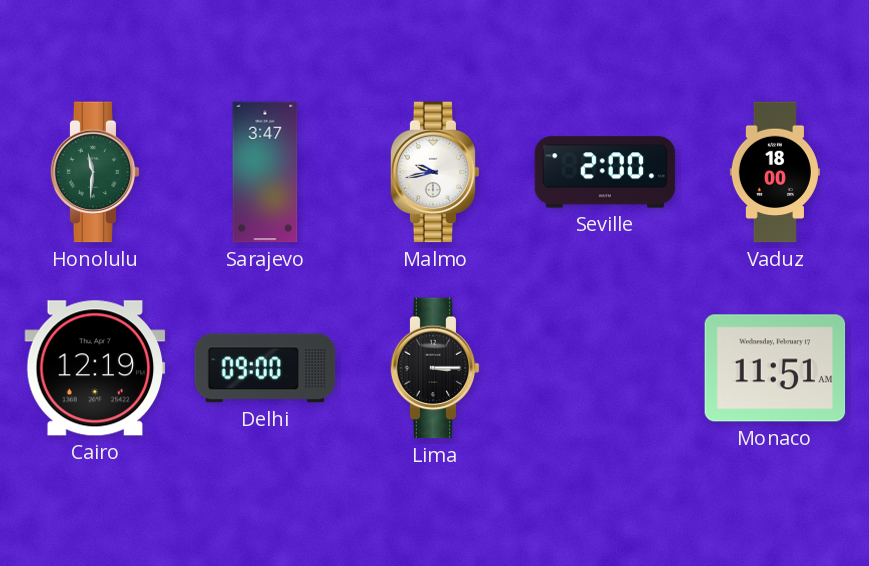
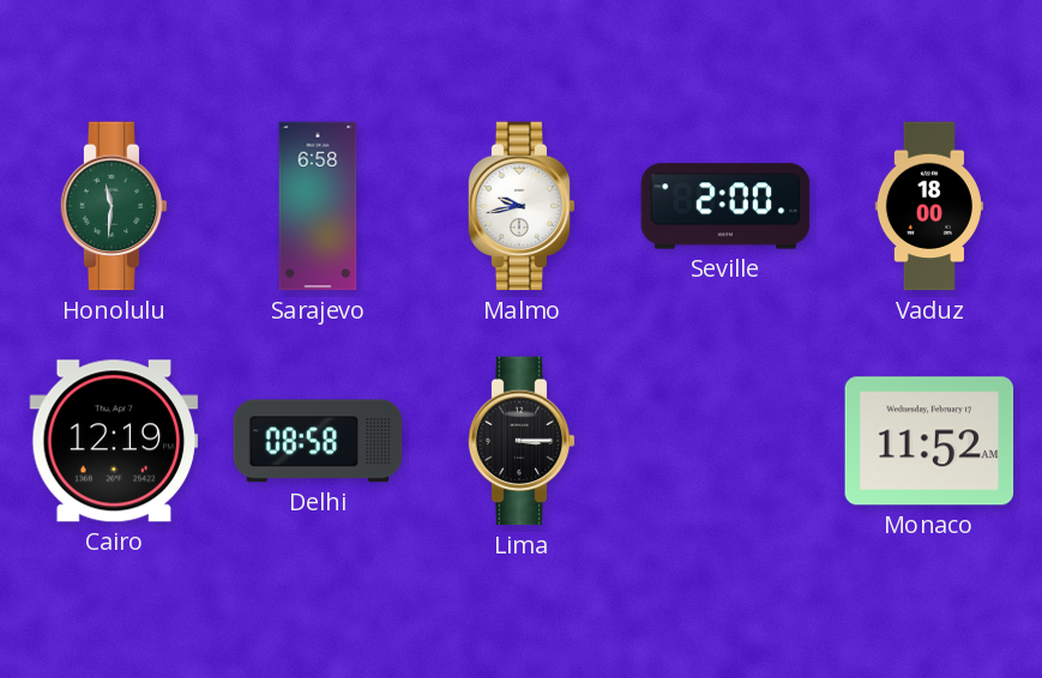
Sarajevo: 3:47 -> 6:58 (318, 206)
Delhi: 09:00 -> 08:58 (318, 441)
Monaco: 11:51 -> 11:52 (929, 441)
